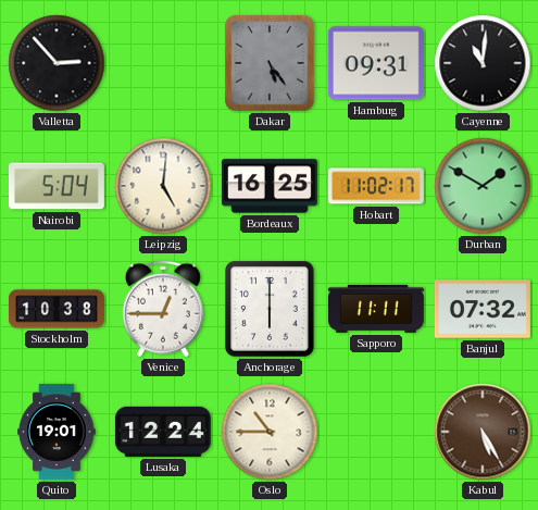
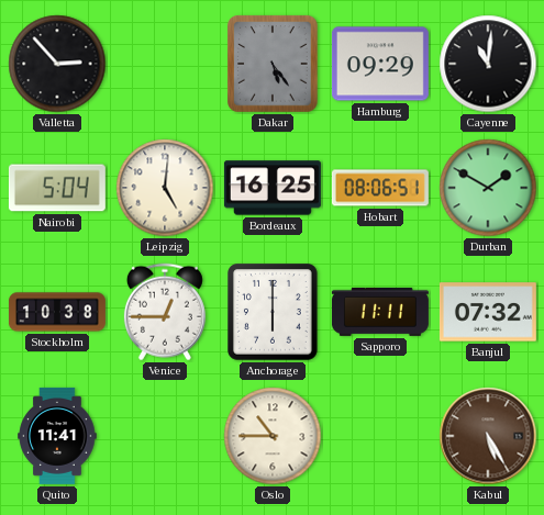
Hamburg: 09:31 -> 09:29 (380, 64)
Hobart: 11:02 -> 08:06 (380, 188)
Quito: 19:01 -> 11:41 (57, 436)
Lusaka: 12:24 -> none (163, 432)
